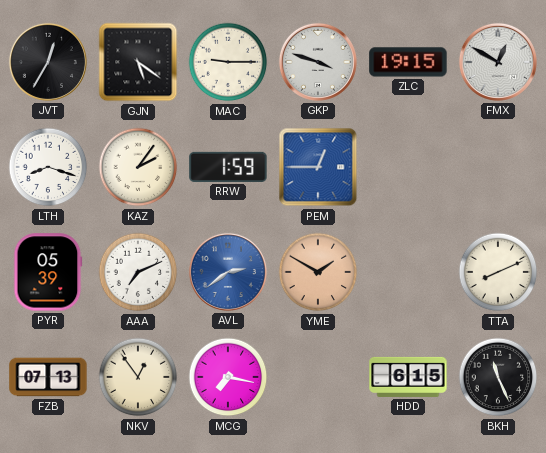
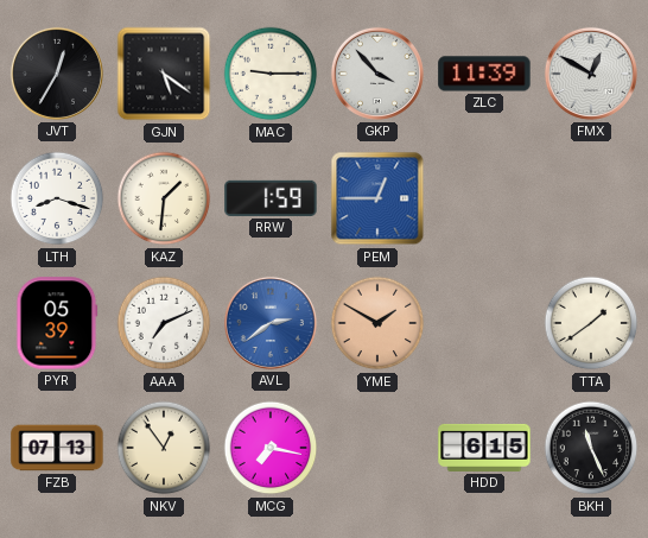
GKP: 3:48 -> 3:53 (377, 74)
ZLC: 19:15 -> 11:39 (484, 74)
KAZ: 2:06 -> 1:31 (164, 198)
TTA: 8:11 -> 1:39 (591, 323)
